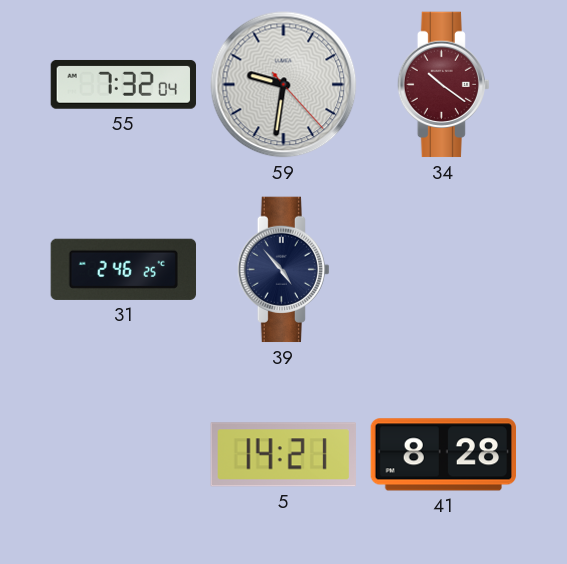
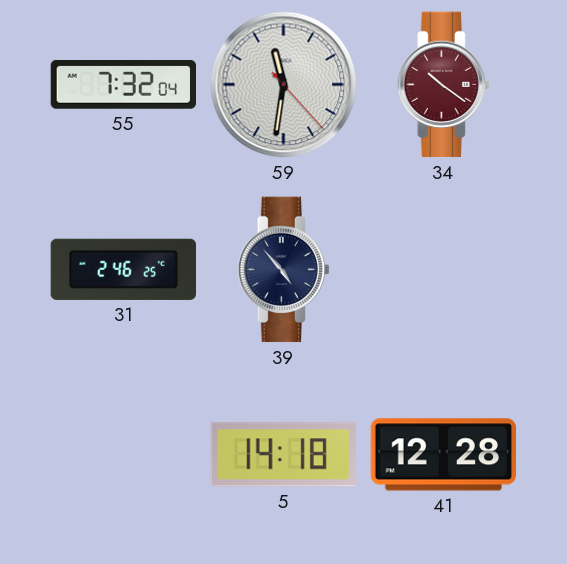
59: 9:31 -> 11:31 (284, 85)
5: 14:21 -> 14:18 (283, 455)
41: 8:28 -> 12:28 (444, 455)
